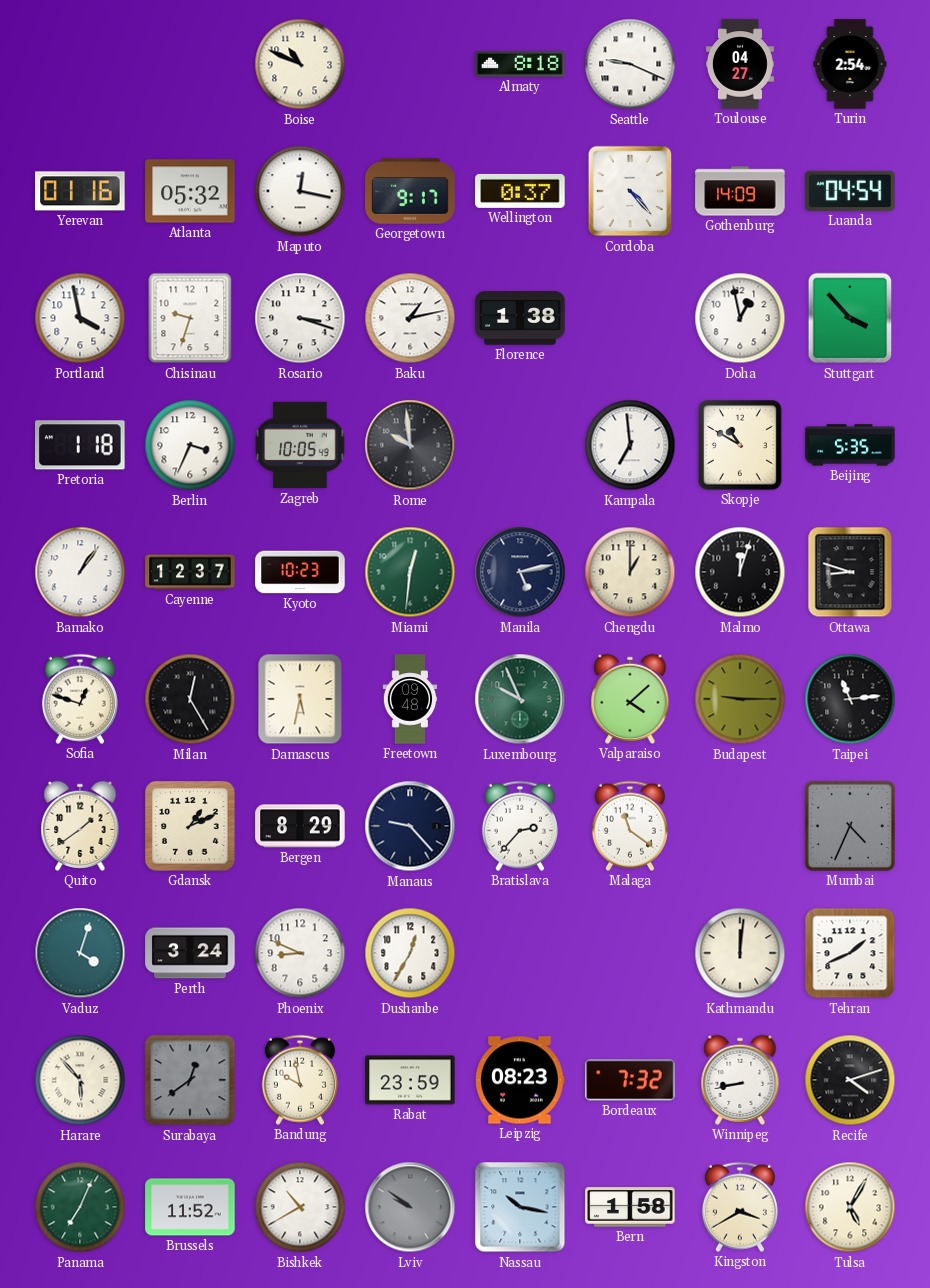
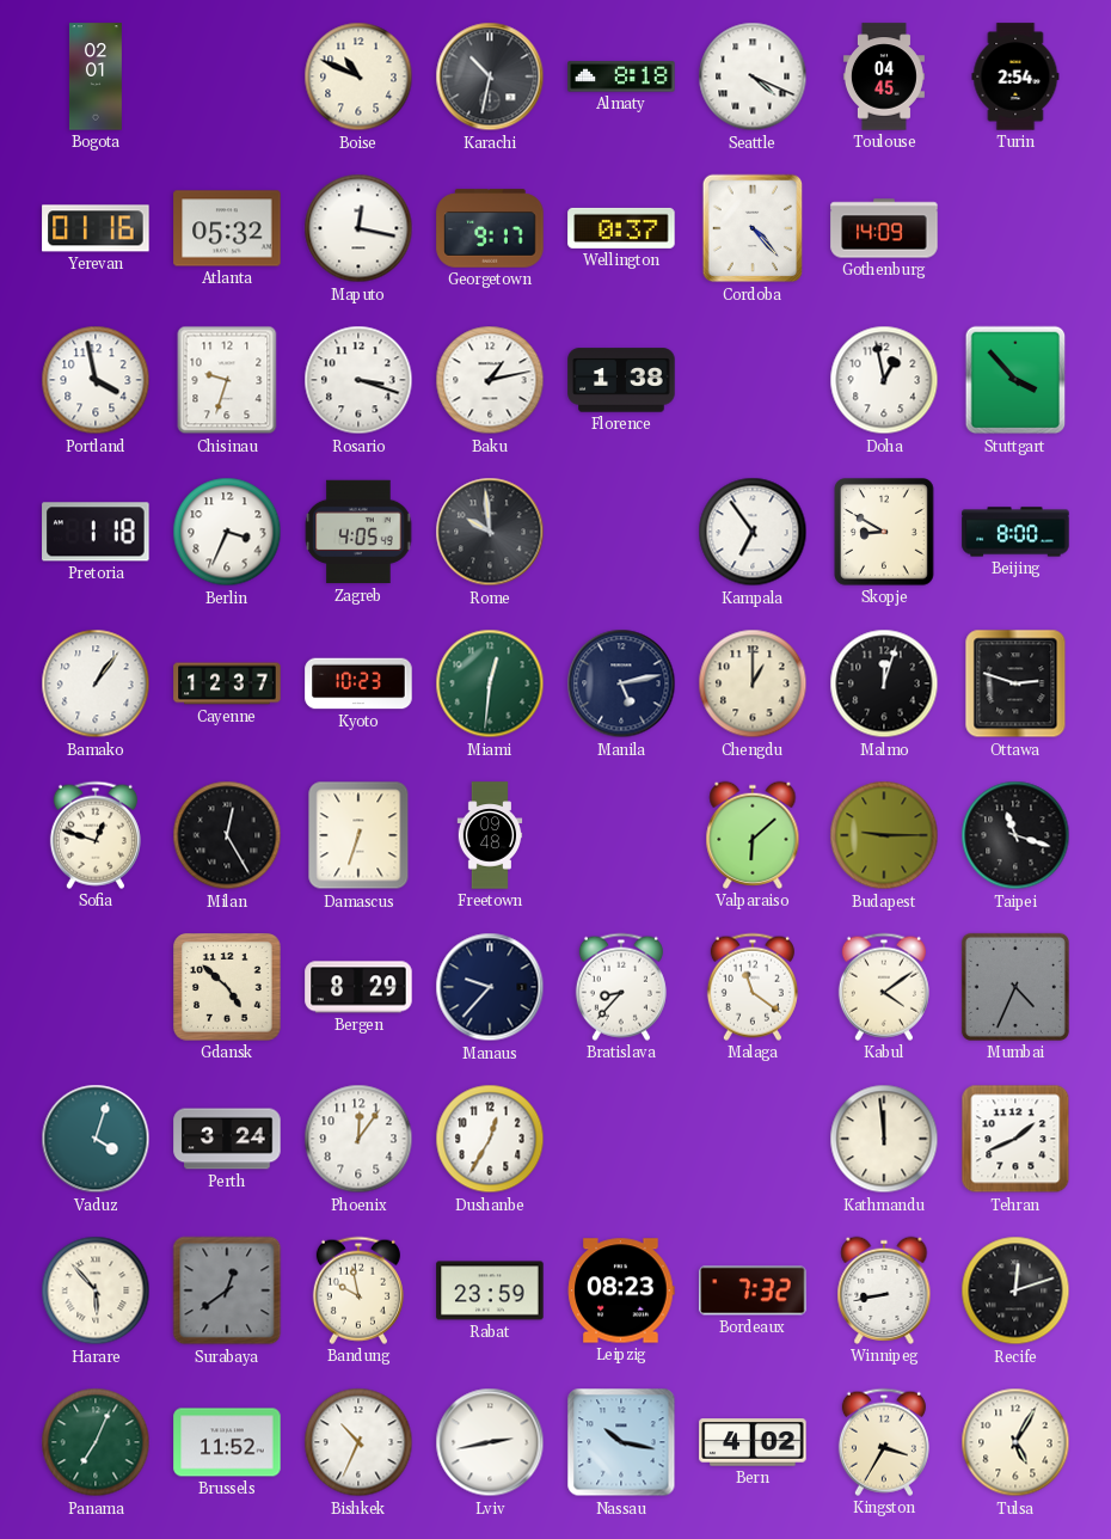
Bogota: none -> 02:01 (96, 76)
Karachi: none -> 10:32 (490, 76)
Seattle: 9:19 -> 4:19 (753, 76)
Toulouse: 04:27 -> 04:45 (884, 76)
Luanda: 04:54 -> none (850, 191)
Zagreb: 10:05 -> 4:05 (358, 532)
Kampala: 6:59 -> 6:54 (753, 532)
Skopje: 10:50 -> 8:50 (885, 533)
Beijing: 5:35 -> 8:00 (1015, 532)
Ottawa: 8:48 -> 2:48 (1015, 683)
Damascus: 5:32 -> 6:33 (358, 835)
Luxembourg: 9:56 -> none (520, 699)
Valparaiso: 4:08 -> 6:08 (753, 835)
Taipei: 11:14 -> 11:18 (1015, 835)
Quito: 1:39 -> none (80, 826)
Gdansk: 1:11 -> 4:52 (227, 987)
Manaus: 9:23 -> 9:37 (490, 987)
Bratislava: 2:37 -> 8:37 (621, 987)
Kabul: none -> 4:09 (884, 987)
Phoenix: 8:49 -> 12:06 (358, 1139)
Kathmandu: 12:01 -> 11:59 (884, 1139)
Recife: 4:12 -> 12:12 (1015, 1290)
Bishkek: 10:40 -> 10:34 (358, 1442)
Lviv: 9:51 -> 2:43 (490, 1442)
Lviv dial: grey -> white (490, 1442)
Bern: 1:58 -> 4:02 (753, 1442)
Kingston: 3:40 -> 3:35 (884, 1442)
